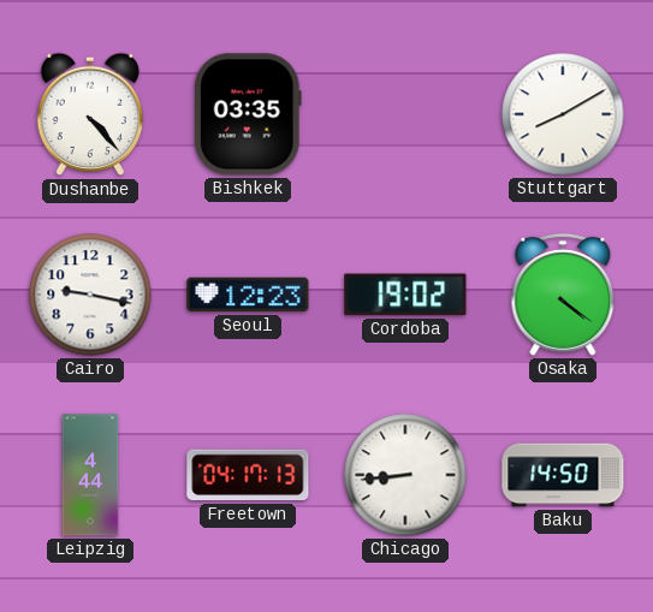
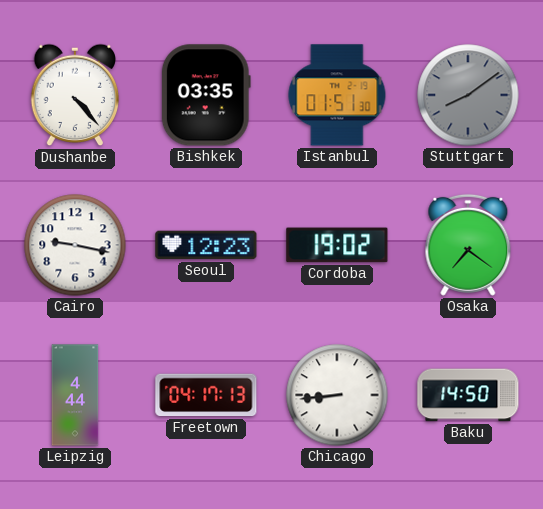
Istanbul: none -> 01:51 (337, 95)
Stuttgart: 8:10 -> 8:09 (468, 95)
Stuttgart dial: white -> grey (468, 95)
Osaka: 4:21 -> 7:21 (468, 245)
